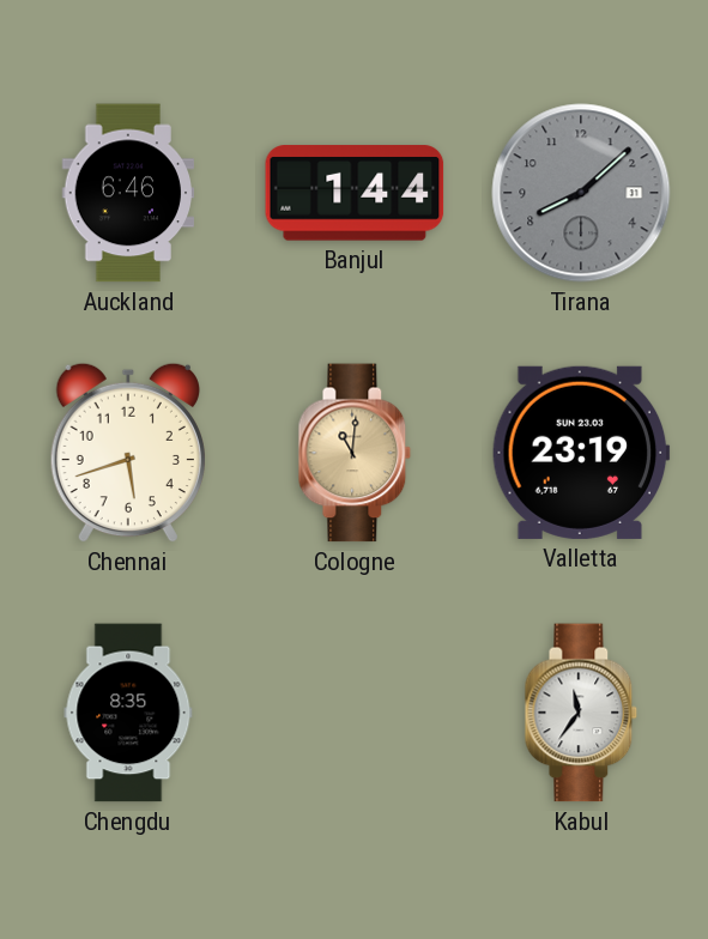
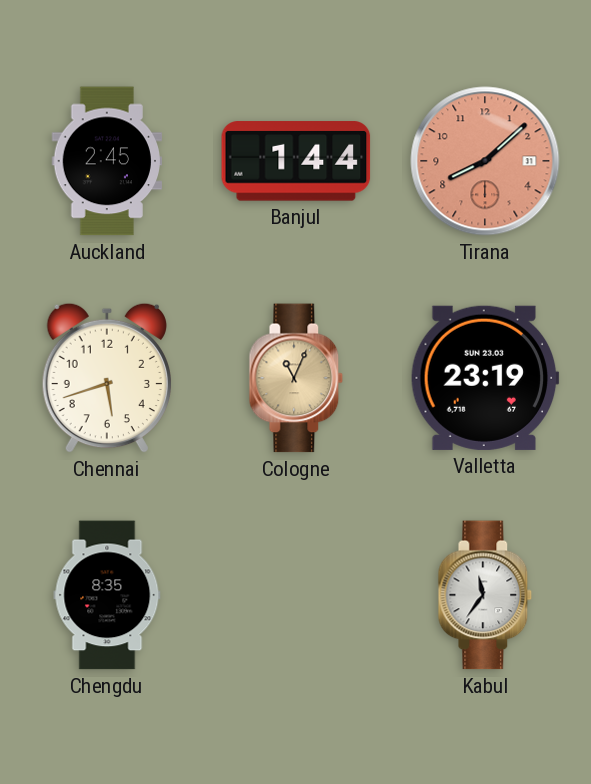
Auckland: 6:46 -> 2:45 (106, 161)
Tirana dial: grey -> salmon (485, 161)
Cologne: 11:01 -> 11:04 (296, 378)
